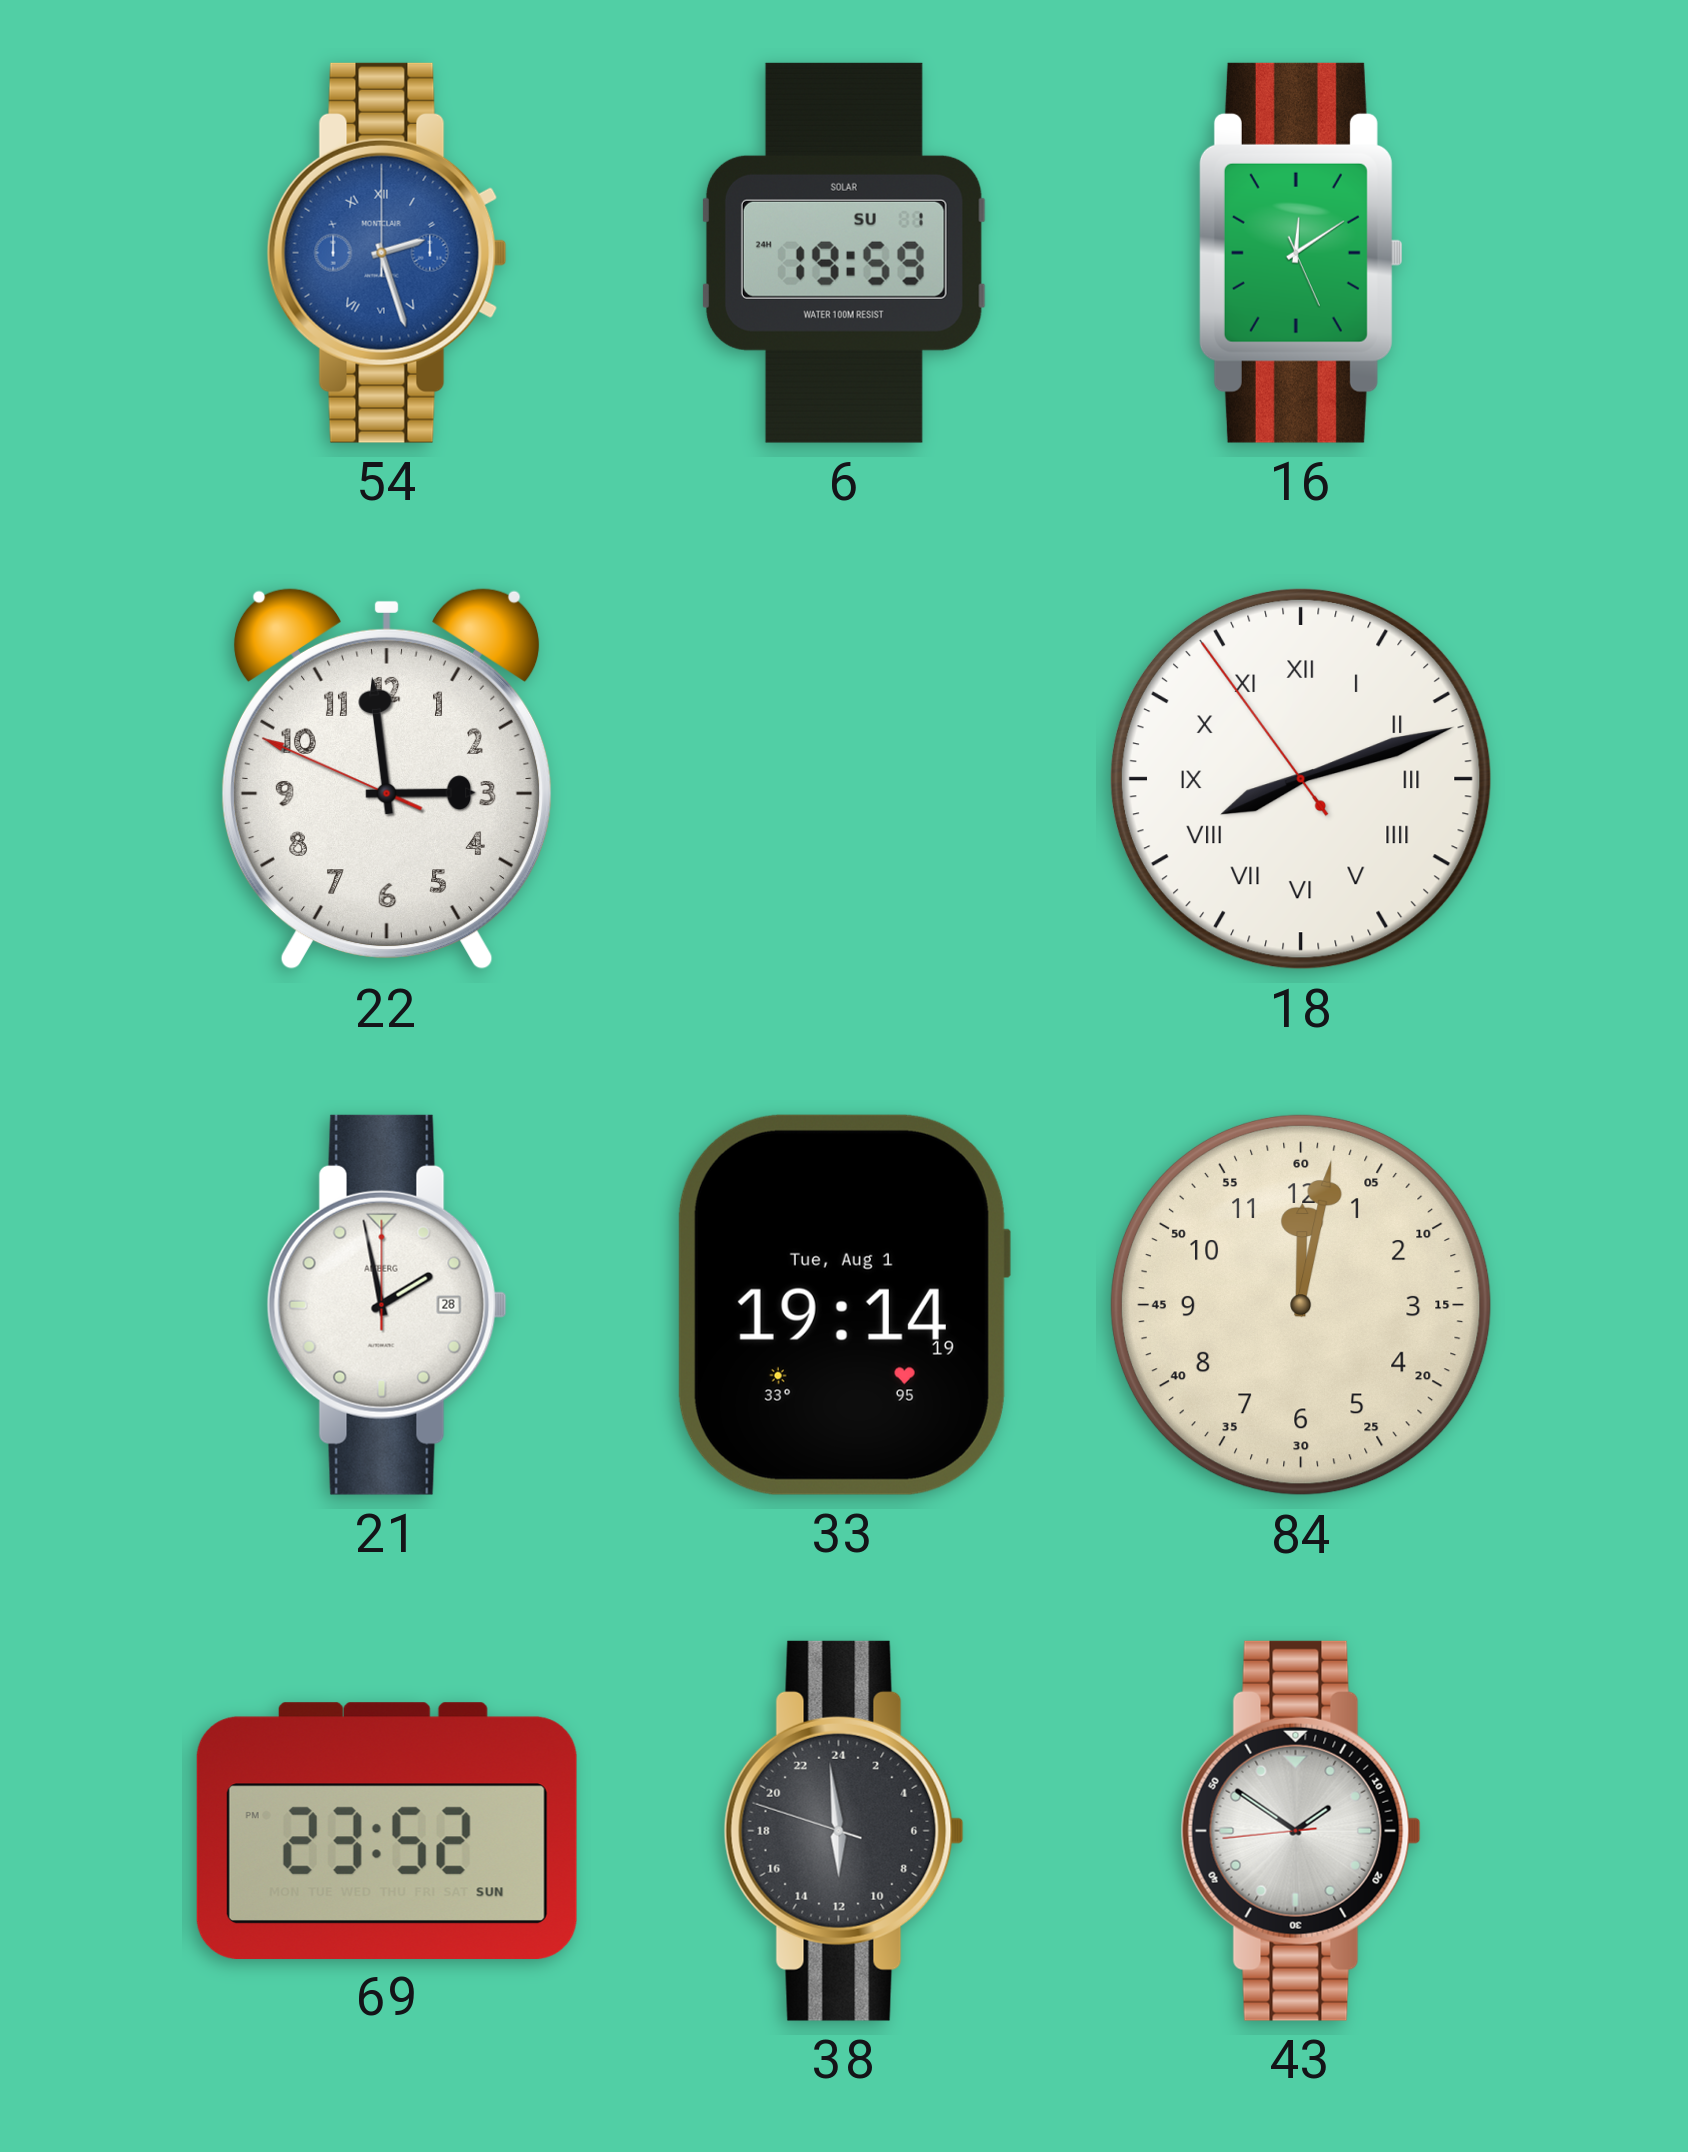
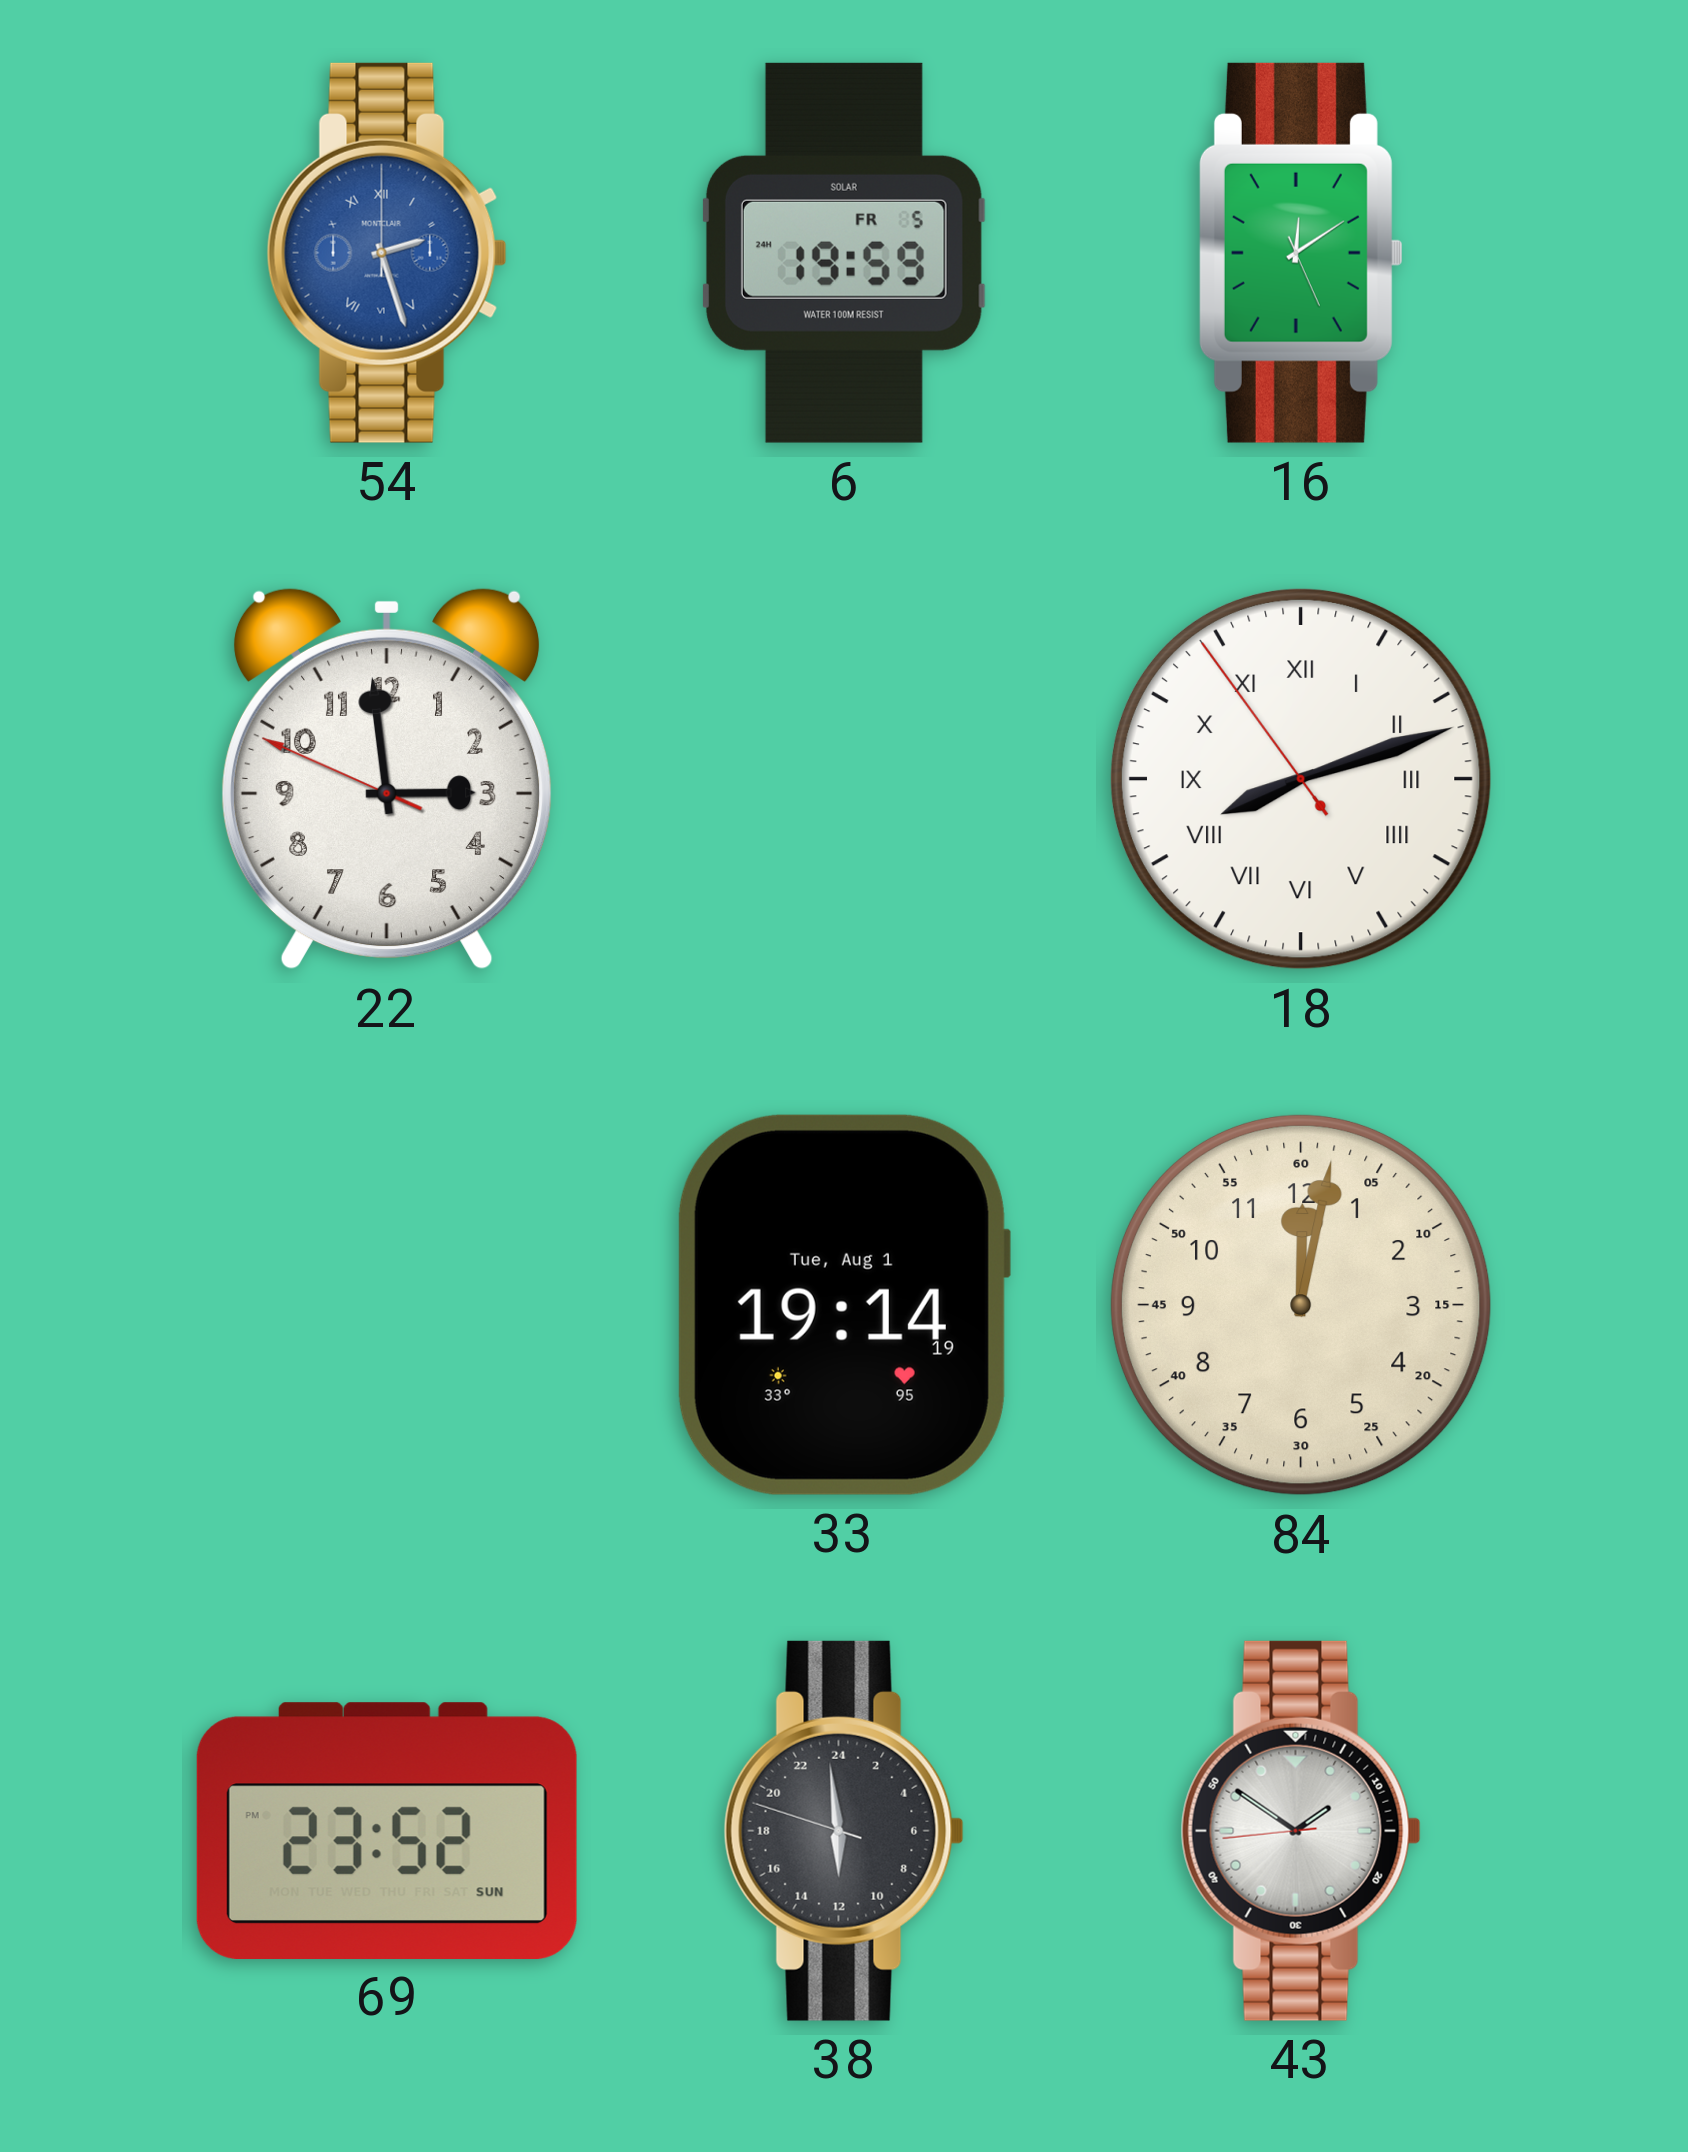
6 date: SU 1 -> FR 5 (844, 253)
21: 1:58 -> none (387, 1305)
